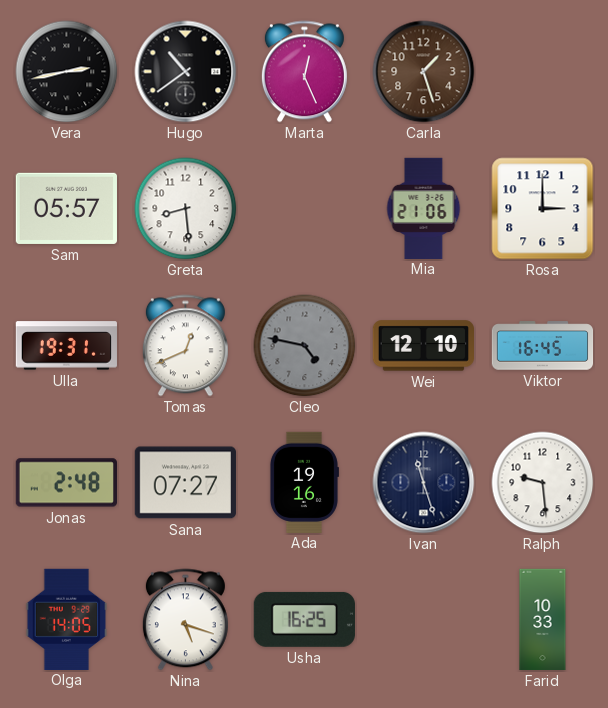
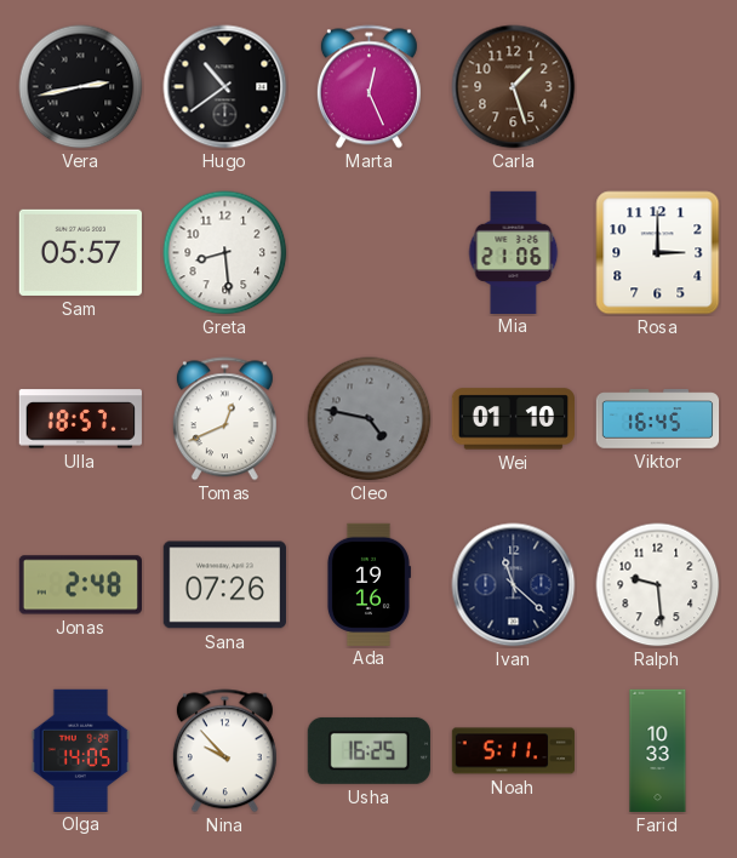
Ulla: 19:31 -> 18:57 (80, 419)
Wei: 12:10 -> 01:10 (513, 419)
Sana: 07:27 -> 07:26 (224, 585)
Ivan: 11:27 -> 11:22 (514, 585)
Nina: 5:18 -> 9:53 (224, 751)
Noah: none -> 5:11 (513, 751)
